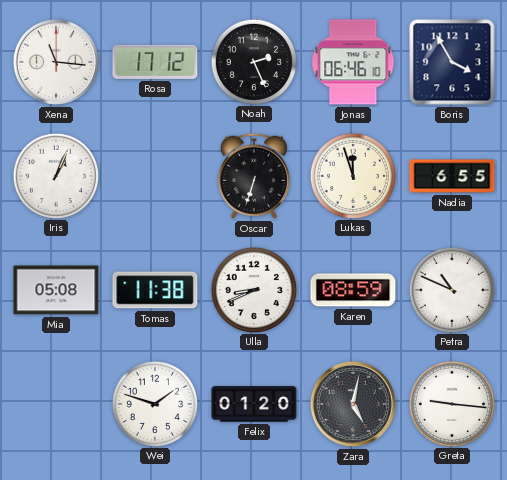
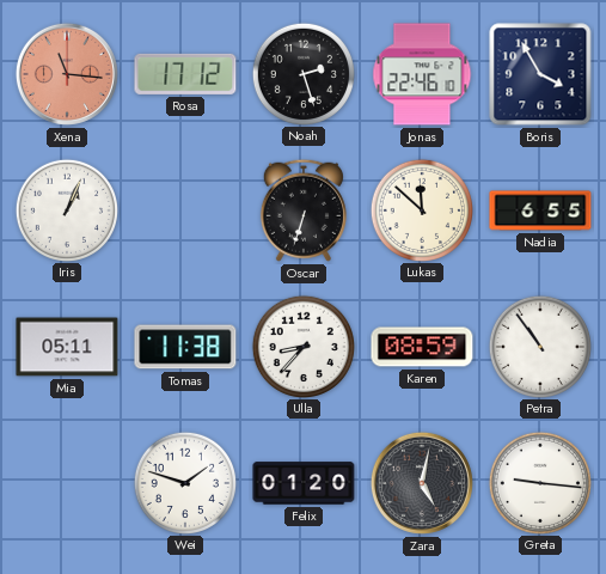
Xena dial: white -> salmon (67, 74)
Noah: 2:26 -> 2:27 (302, 73)
Jonas: 06:46 -> 22:46 (422, 74)
Lukas: 11:57 -> 11:52 (421, 209)
Mia: 05:08 -> 05:11 (67, 347)
Ulla: 8:41 -> 8:37 (302, 346)
Petra: 10:49 -> 10:54 (539, 346)
